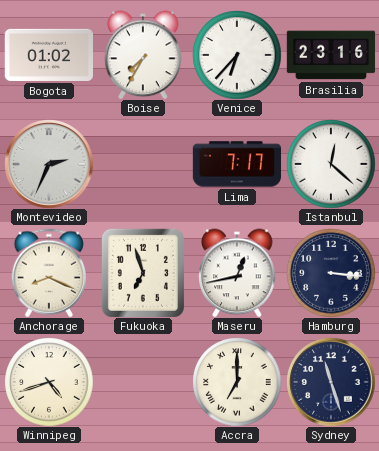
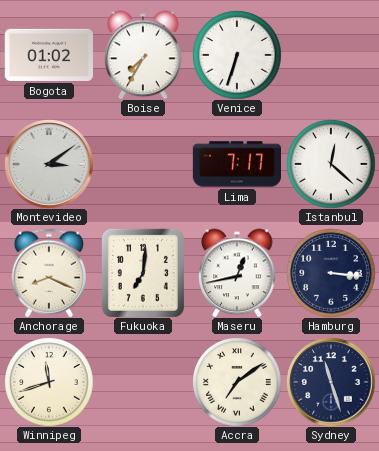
Venice: 6:37 -> 6:33 (237, 55)
Brasilia: 23:16 -> none (331, 55)
Montevideo: 2:34 -> 3:09 (49, 164)
Fukuoka: 6:57 -> 7:01 (143, 273)
Winnipeg: 4:42 -> 11:42 (49, 382)
Accra: 7:00 -> 7:09 (237, 382)
